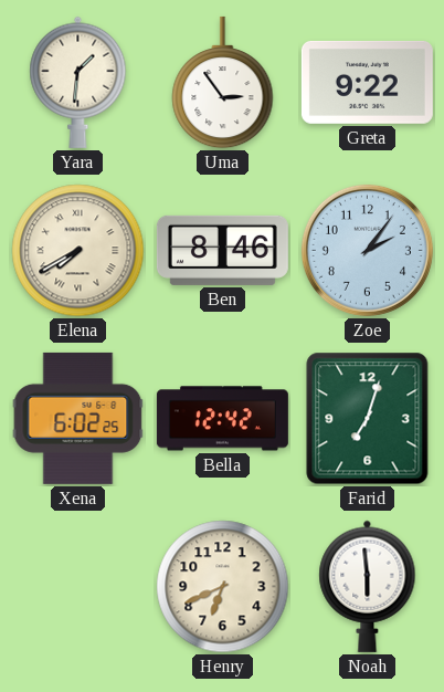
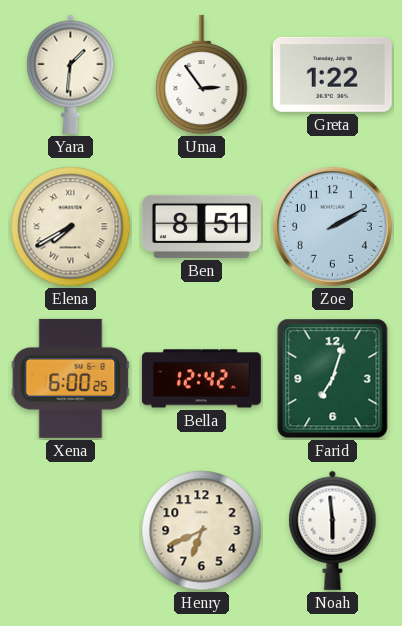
Greta: 9:22 -> 1:22 (332, 74)
Ben: 8:46 -> 8:51 (201, 226)
Zoe: 2:06 -> 2:10 (332, 226)
Xena: 6:02 -> 6:00 (71, 378)
